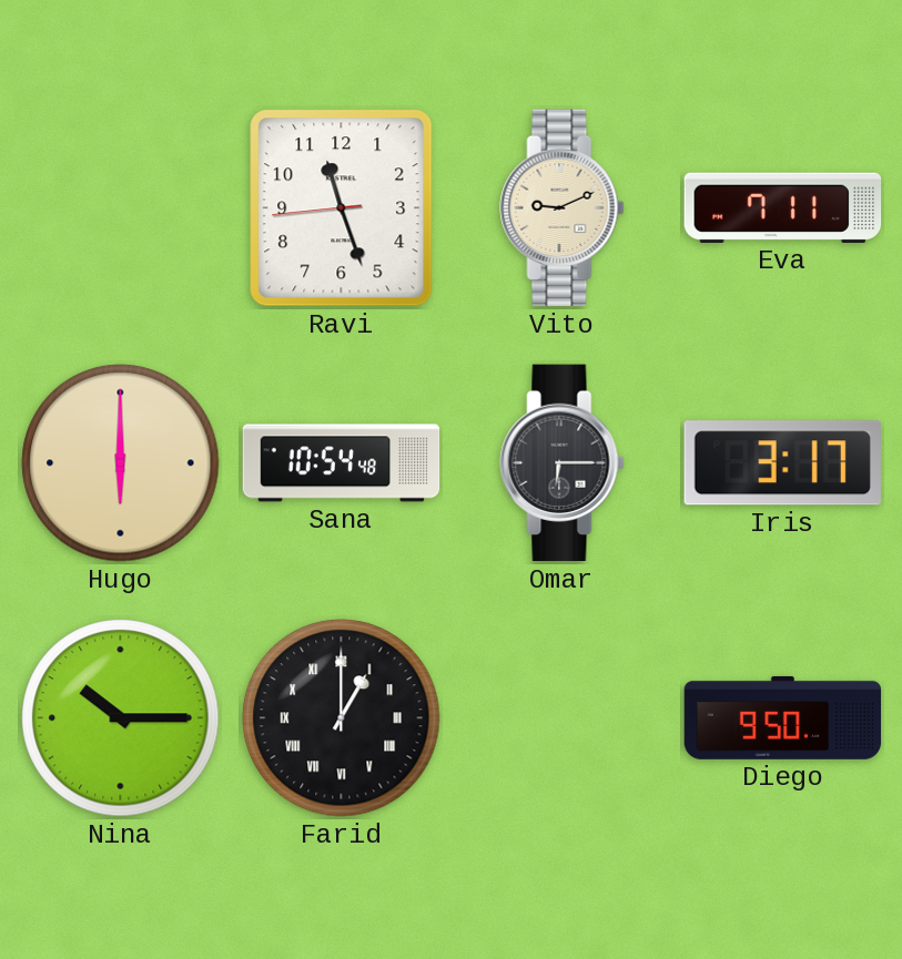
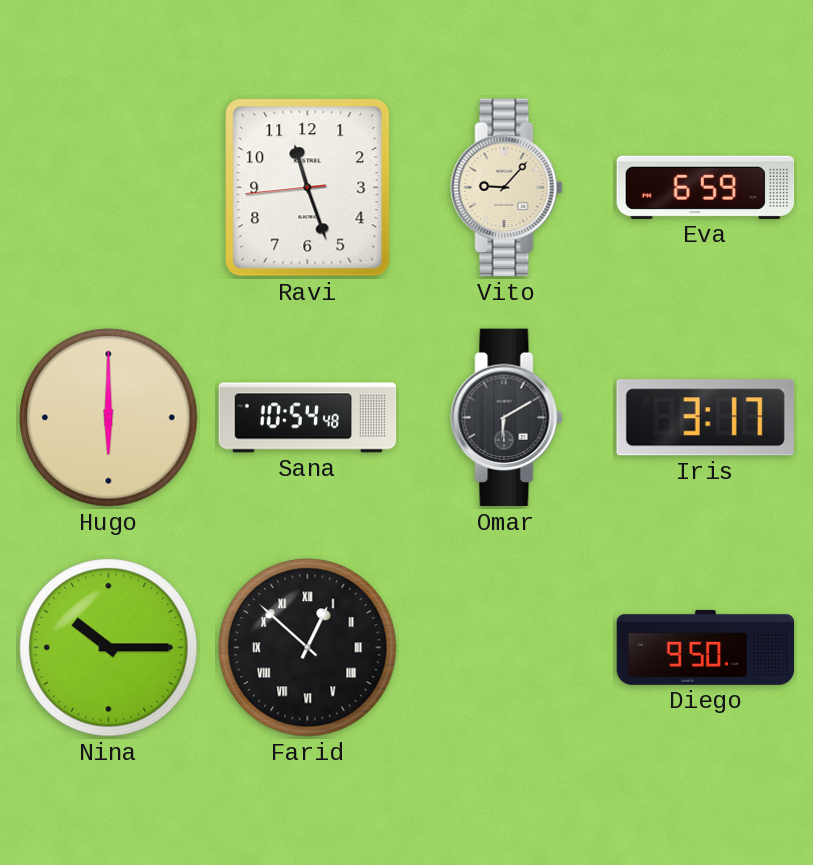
Vito: 9:11 -> 9:07 (507, 188)
Eva: 7:11 -> 6:59 (706, 187)
Omar: 6:15 -> 6:10 (507, 418)
Farid: 1:00 -> 12:52 (308, 648)
